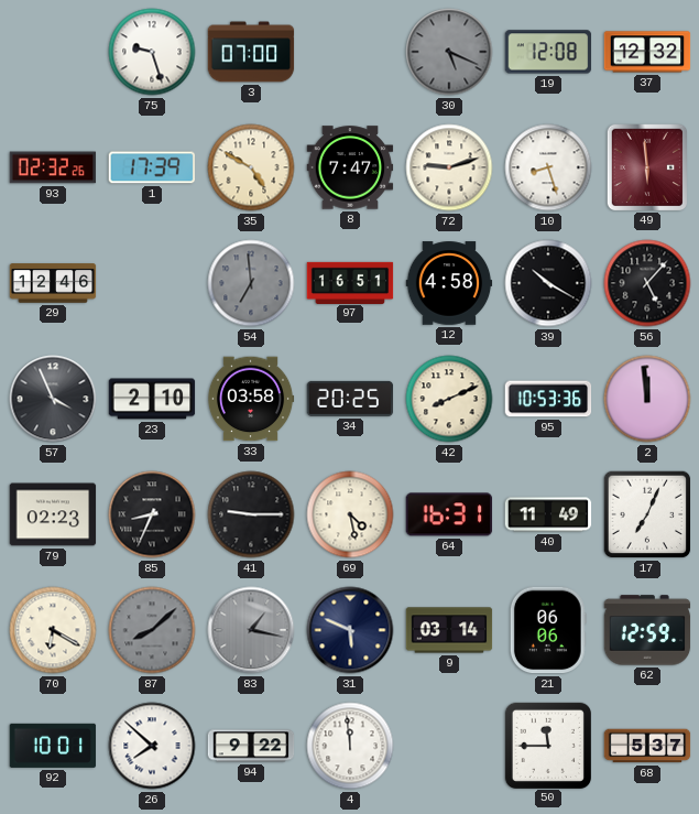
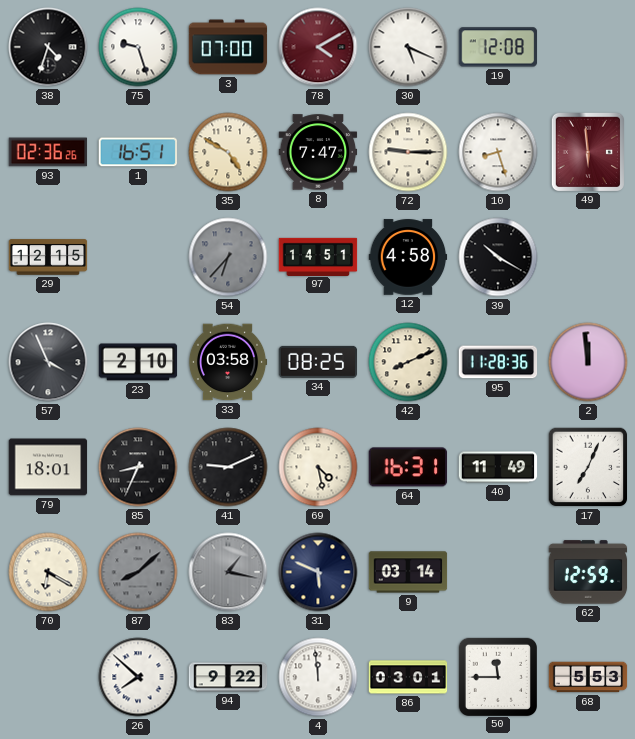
38: none -> 4:33 (48, 47)
78: none -> 4:10 (318, 47)
30 dial: grey -> white (408, 47)
37: 12:32 -> none (647, 52)
93: 02:32 -> 02:36 (48, 152)
1: 17:39 -> 16:51 (138, 152)
72: 9:12 -> 9:15 (408, 152)
29: 12:46 -> 12:15 (48, 257)
54: 6:59 -> 6:37 (228, 257)
97: 16:51 -> 14:51 (318, 256)
56: 5:07 -> none (647, 283)
34: 20:25 -> 08:25 (318, 362)
95: 10:53 -> 11:28 (498, 362)
79: 02:23 -> 18:01 (48, 467)
41: 9:15 -> 9:11 (228, 467)
21: 06:06 -> none (548, 630)
92: 10:01 -> none (53, 746)
86: none -> 03:01 (408, 677)
68: 5:37 -> 5:53 (588, 677)
